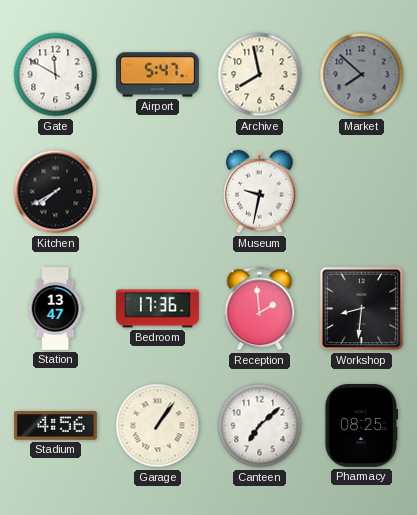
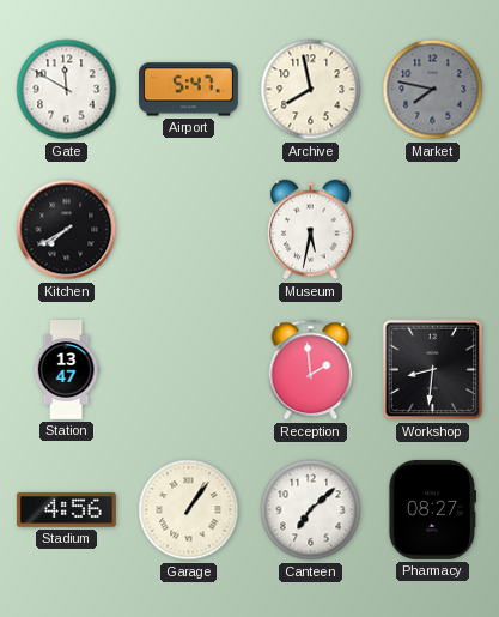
Market: 7:52 -> 7:47 (433, 90)
Museum: 9:32 -> 5:32 (311, 230)
Bedroom: 17:36 -> none (157, 309)
Pharmacy: 08:25 -> 08:27 (433, 509)
